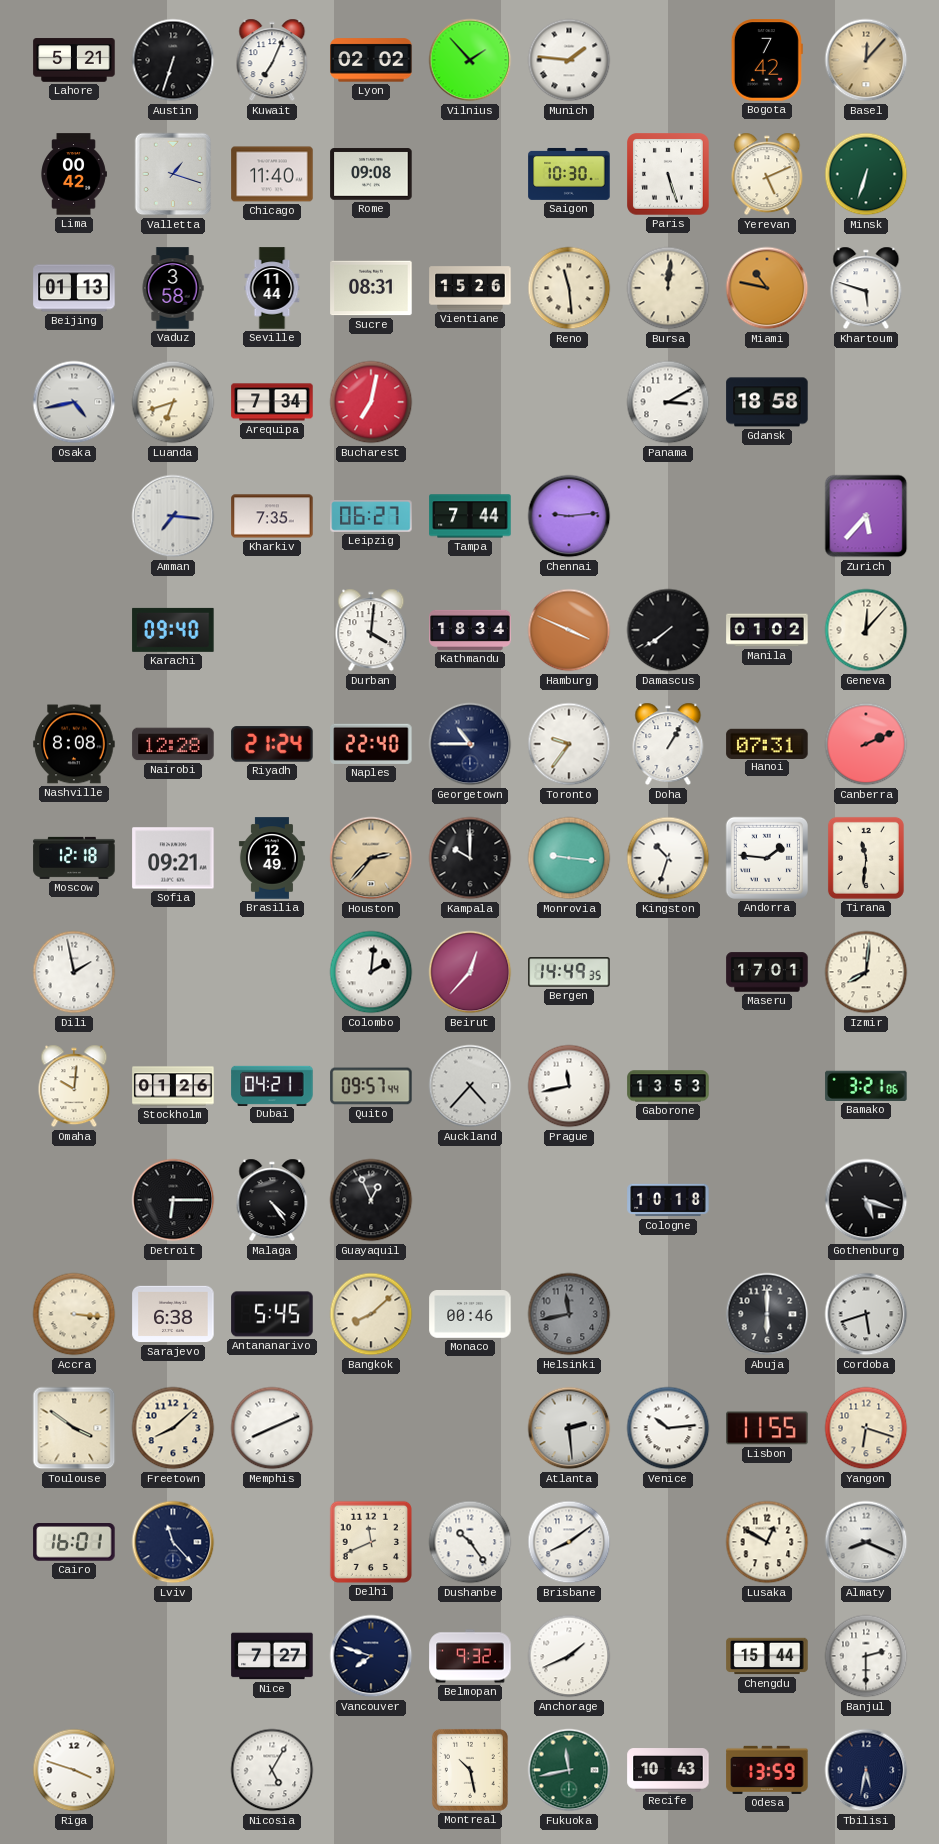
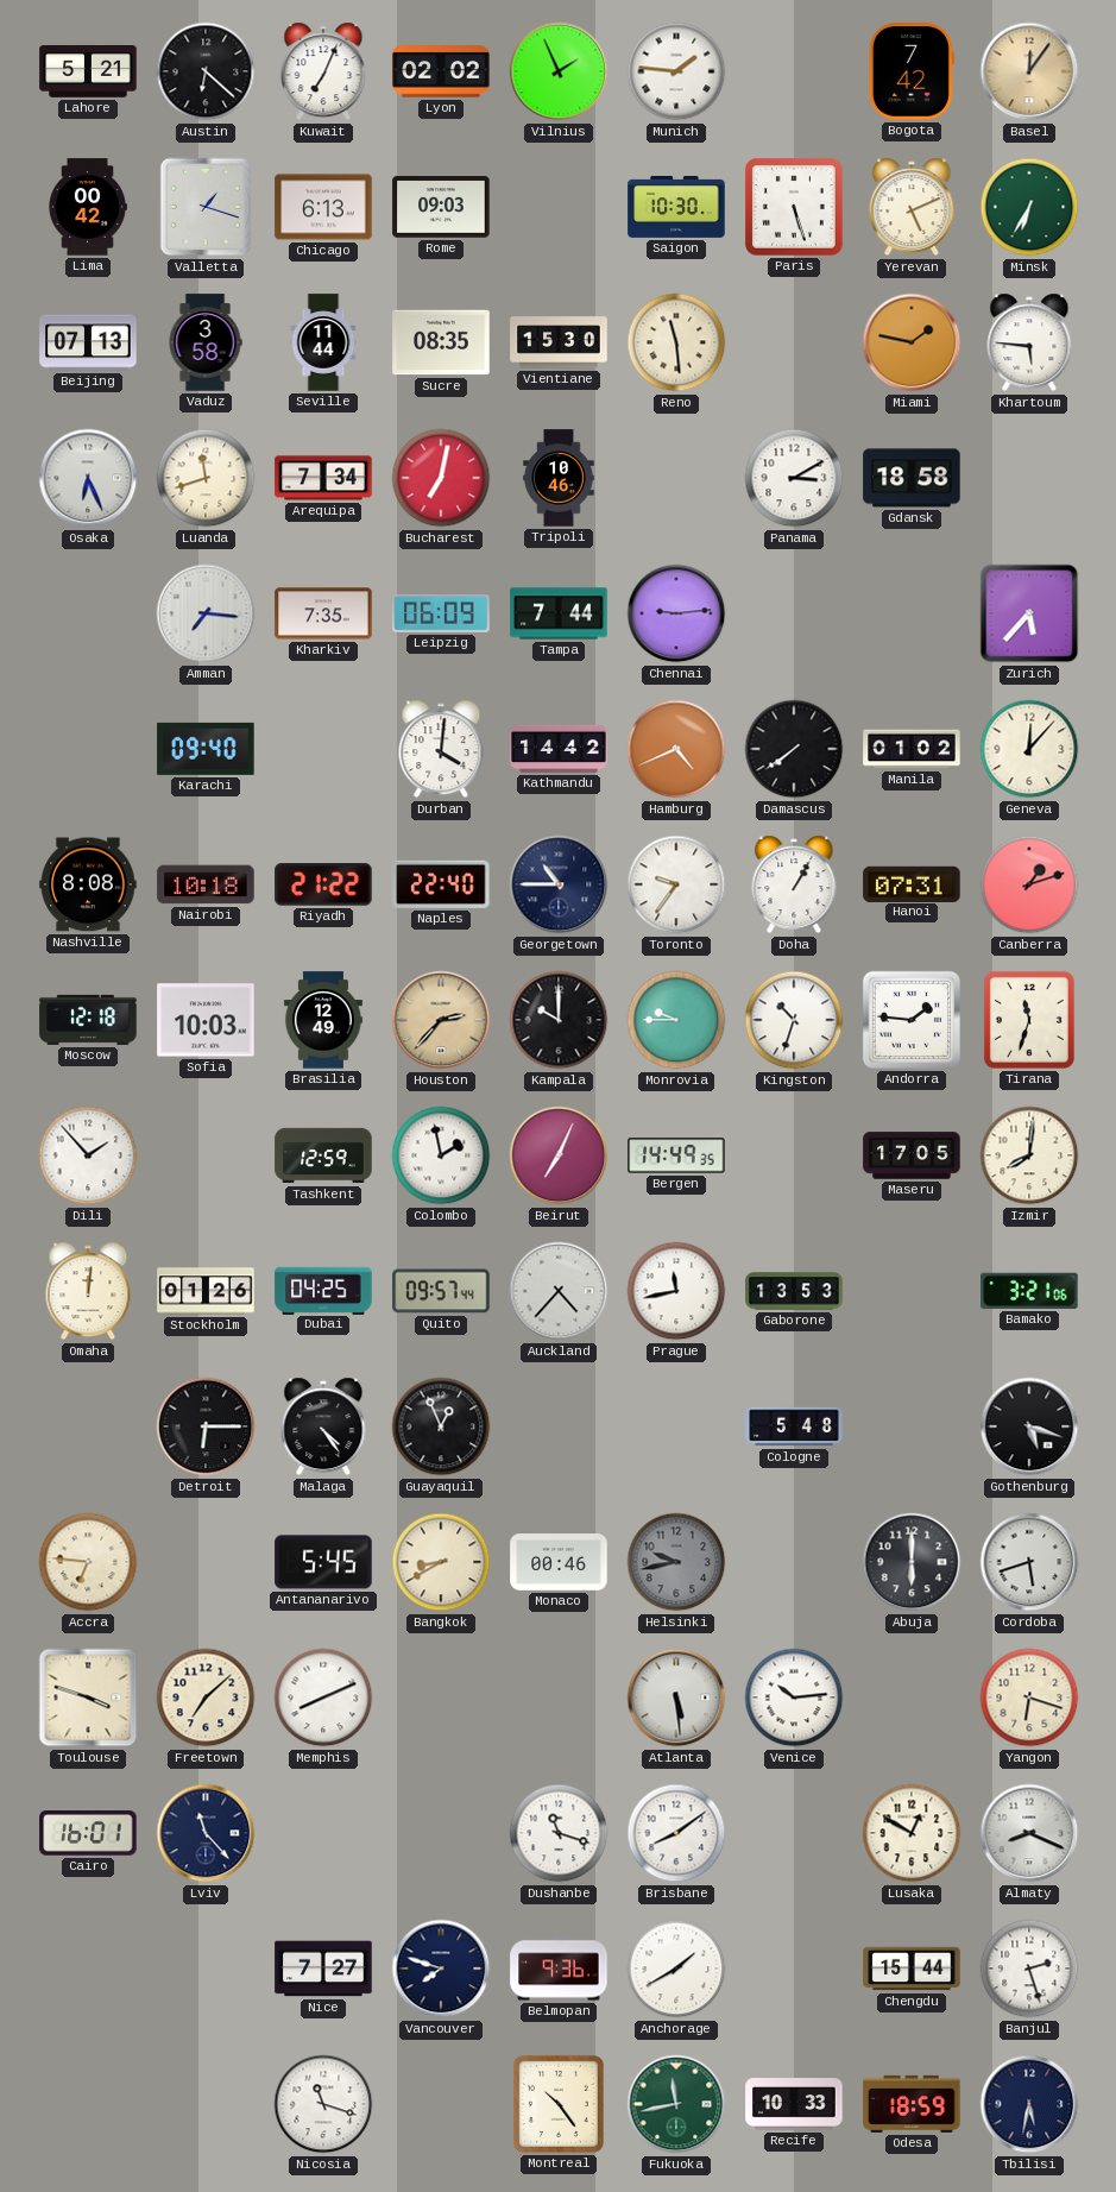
Austin: 6:33 -> 6:22 (206, 71)
Vilnius: 1:53 -> 1:56 (559, 71)
Basel: 12:07 -> 12:06 (1029, 71)
Chicago: 11:40 -> 6:13 (323, 207)
Rome: 09:08 -> 09:03 (441, 207)
Minsk: 6:33 -> 6:35 (1029, 207)
Beijing: 01:13 -> 07:13 (88, 342)
Sucre: 08:31 -> 08:35 (441, 342)
Vientiane: 15:26 -> 15:30 (559, 342)
Bursa: 12:01 -> none (668, 288)
Miami: 10:47 -> 1:47 (912, 342)
Khartoum: 5:48 -> 5:46 (1029, 342)
Osaka: 4:43 -> 6:26 (88, 478)
Luanda: 6:42 -> 11:42 (206, 478)
Tripoli: none -> 10:46 (559, 478)
Leipzig: 06:27 -> 06:09 (441, 613)
Kathmandu: 18:34 -> 14:42 (559, 749)
Hamburg: 3:49 -> 4:41 (676, 749)
Nairobi: 12:28 -> 10:18 (206, 884)
Riyadh: 21:24 -> 21:22 (323, 884)
Canberra: 2:11 -> 1:12 (1029, 884)
Sofia: 09:21 -> 10:03 (206, 1020)
Monrovia: 9:16 -> 9:45 (676, 1020)
Tirana: 11:31 -> 11:33 (1029, 1020)
Dili: 1:58 -> 1:53 (88, 1155)
Tashkent: none -> 12:59 (323, 1155)
Colombo: 2:01 -> 1:58 (441, 1155)
Beirut: 12:37 -> 7:04 (559, 1155)
Maseru: 17:01 -> 17:05 (912, 1155)
Omaha: 10:01 -> 12:01 (88, 1291)
Dubai: 04:21 -> 04:25 (323, 1290)
Cologne: 10:18 -> 5:48 (794, 1426)
Accra: 3:16 -> 6:46 (88, 1562)
Sarajevo: 6:38 -> none (173, 1314)
Bangkok: 8:08 -> 8:40 (441, 1562)
Helsinki: 11:43 -> 9:43 (676, 1562)
Toulouse: 3:51 -> 3:48 (88, 1697)
Freetown: 8:08 -> 7:08 (206, 1697)
Atlanta: 2:29 -> 5:29 (676, 1697)
Lisbon: 11:55 -> none (767, 1428)
Delhi: 11:41 -> none (371, 1542)
Dushanbe: 10:24 -> 11:18 (559, 1833)
Belmopan: 9:32 -> 9:36 (559, 1969)
Anchorage: 1:41 -> 1:40 (676, 1969)
Banjul: 2:30 -> 2:27 (1029, 1969)
Riga: 3:48 -> none (74, 1770)
Nicosia: 5:05 -> 11:18 (323, 2104)
Montreal: 10:28 -> 10:24 (559, 2104)
Recife: 10:43 -> 10:33 (794, 2104)
Odesa: 13:59 -> 18:59 (912, 2104)
